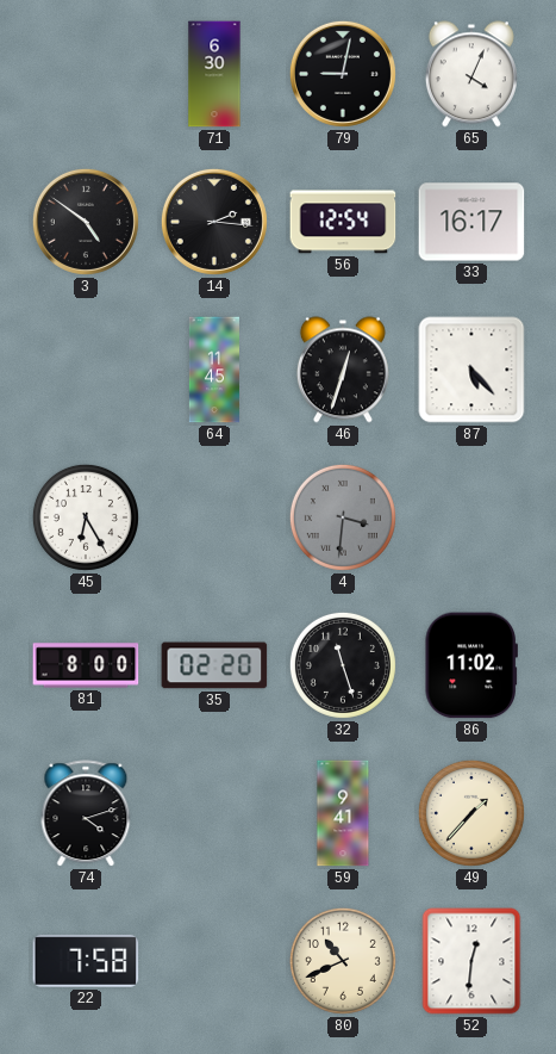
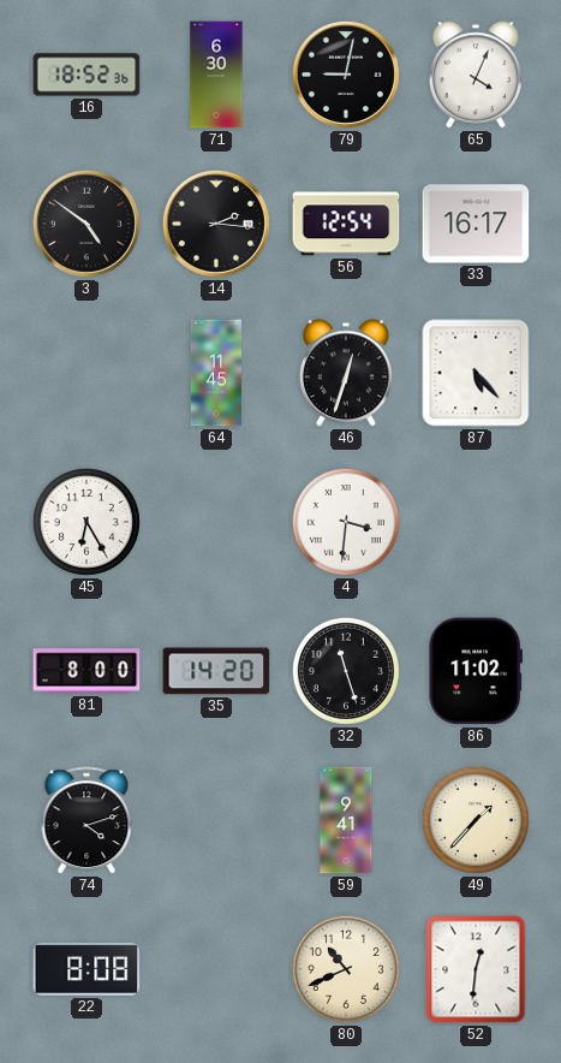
16: none -> 18:52 (86, 75)
4 dial: grey -> white (346, 522)
35: 02:20 -> 14:20 (216, 671)
22: 7:58 -> 8:08 (86, 969)
